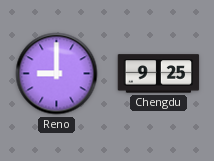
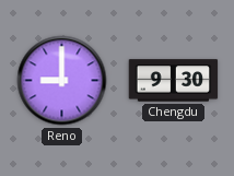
Chengdu: 9:25 -> 9:30 (174, 81)
